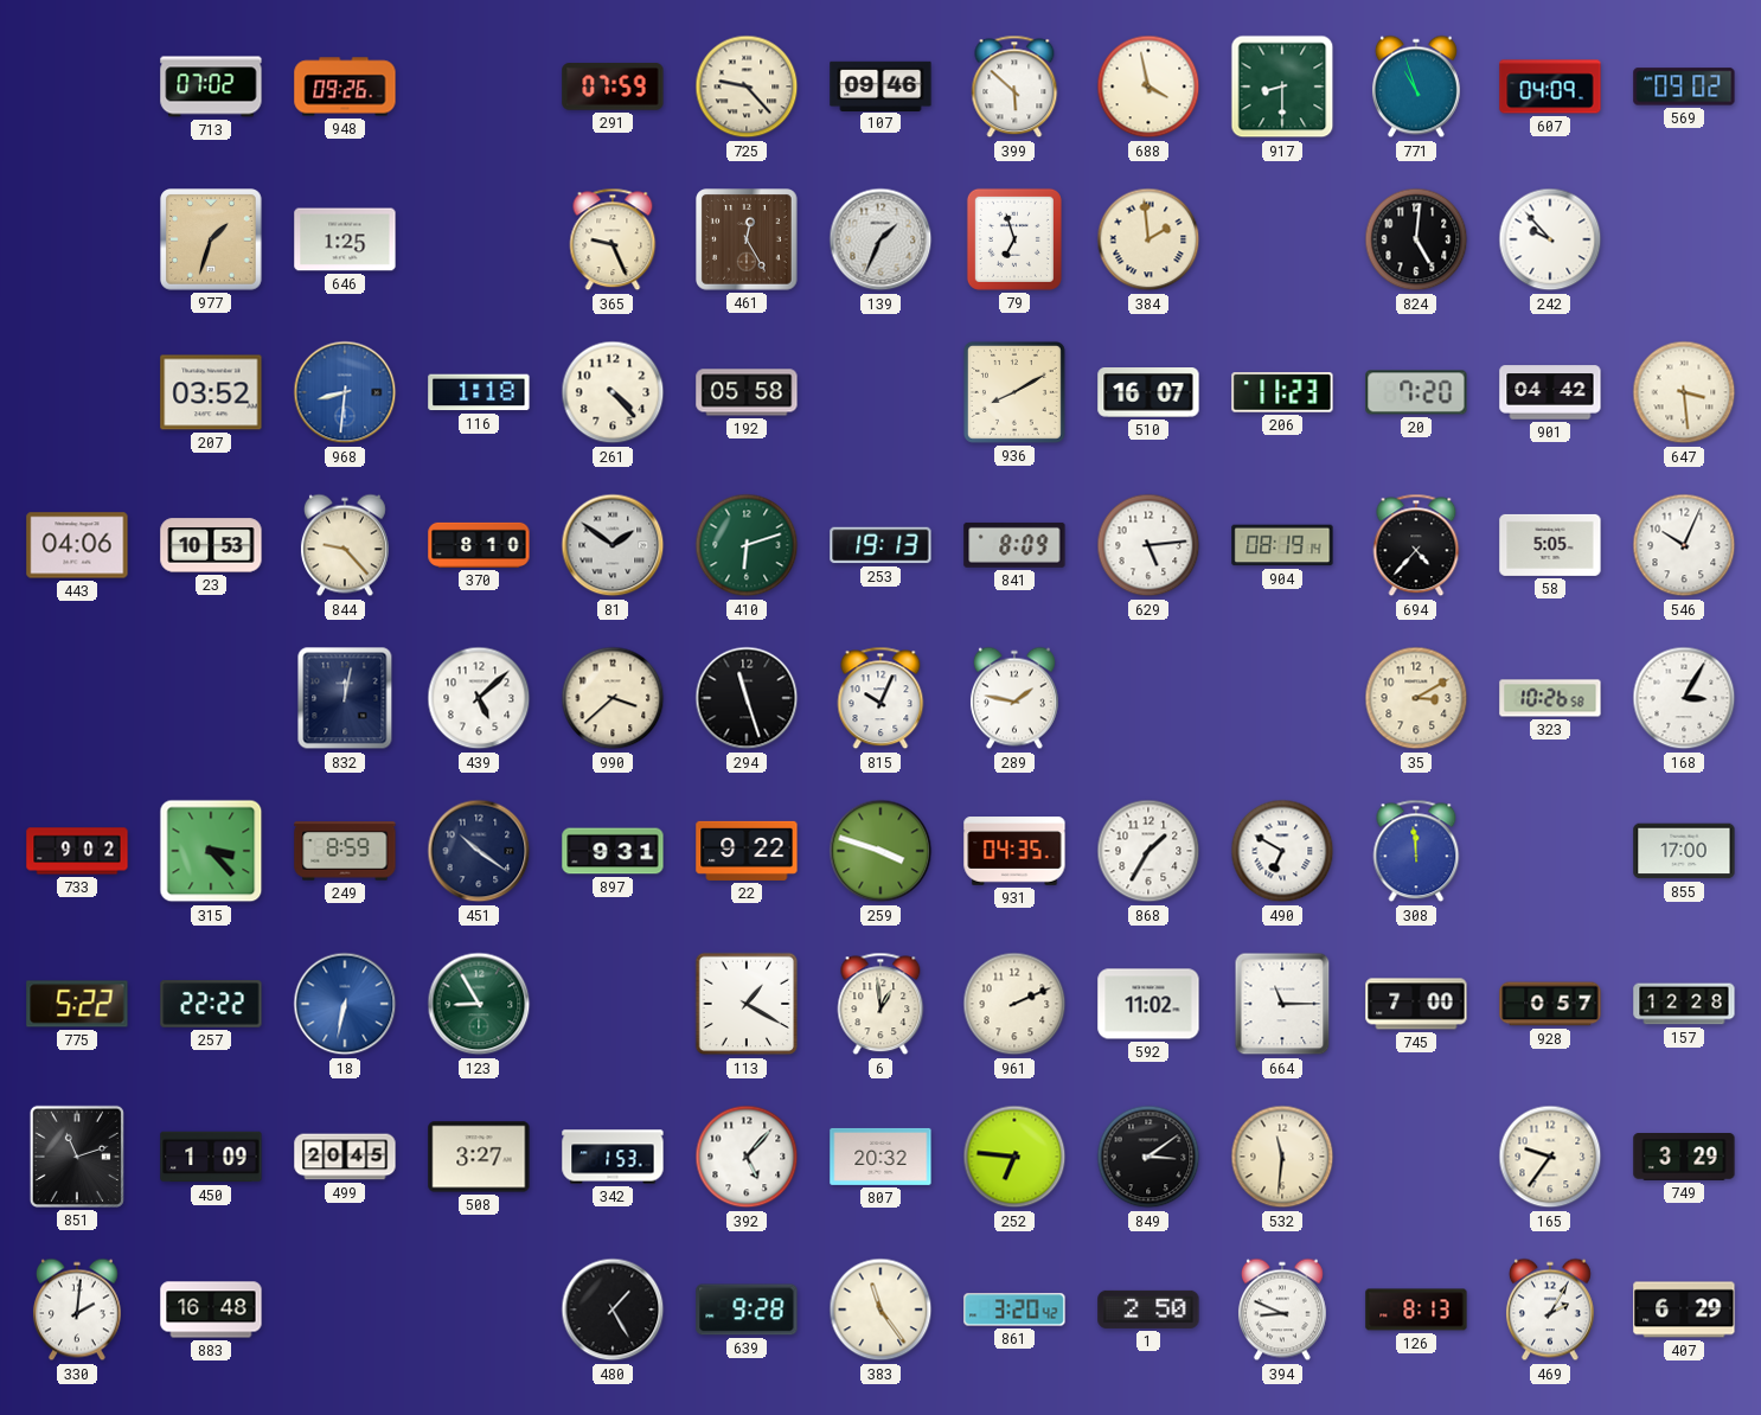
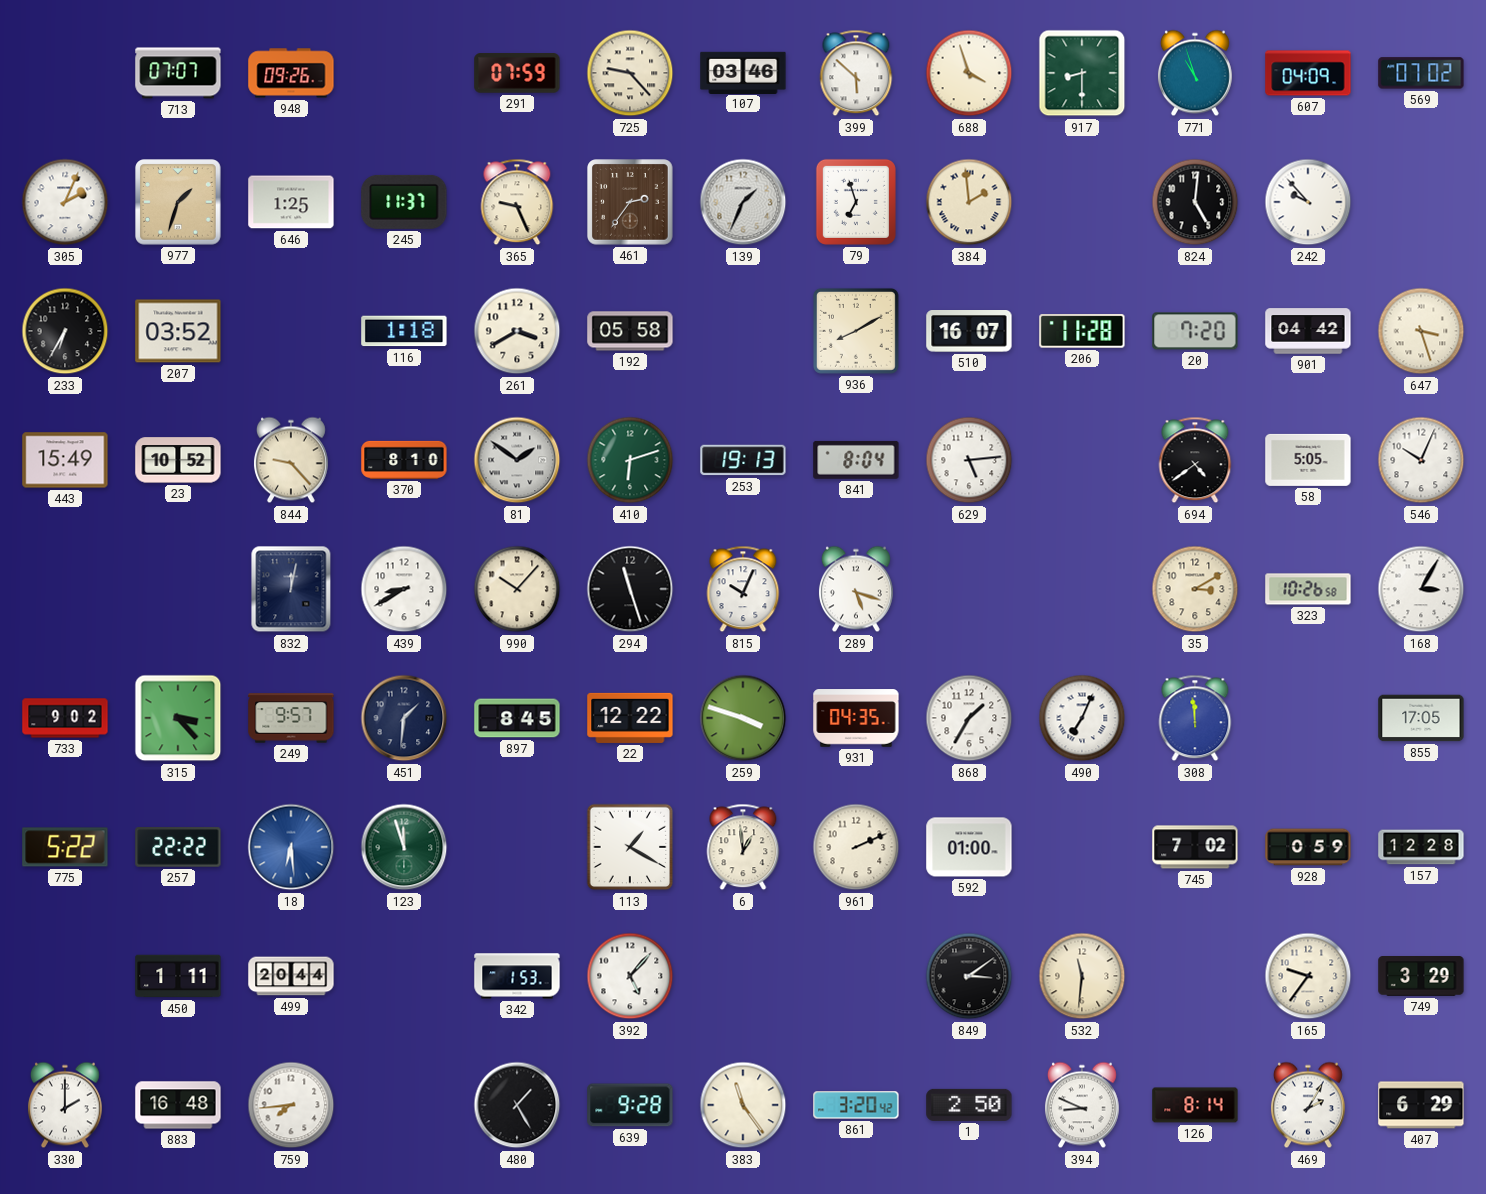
713: 07:02 -> 07:07 (178, 73)
107: 09:46 -> 03:46 (743, 72)
688: 3:58 -> 3:57 (969, 73)
569: 09:02 -> 07:02 (1421, 73)
305: none -> 2:04 (65, 202)
245: none -> 11:37 (404, 202)
461: 12:25 -> 2:36 (630, 202)
233: none -> 6:35 (65, 331)
968: 8:31 -> none (345, 392)
261: 4:23 -> 3:40 (517, 331)
206: 11:23 -> 11:28 (1082, 331)
647: 3:29 -> 3:27 (1421, 331)
443: 04:06 -> 15:49 (65, 460)
23: 10:53 -> 10:52 (178, 460)
841: 8:09 -> 8:04 (856, 460)
904: 08:19 -> none (1282, 545)
694: 4:37 -> 4:39 (1195, 460)
439: 5:08 -> 8:40 (404, 589)
990: 3:38 -> 10:07 (517, 589)
289: 1:47 -> 5:18 (856, 589)
249: 8:59 -> 9:57 (291, 718)
451: 10:21 -> 1:31 (404, 718)
897: 9:31 -> 8:45 (517, 718)
22: 9:22 -> 12:22 (630, 718)
490: 6:50 -> 7:04 (1082, 718)
855: 17:00 -> 17:05 (1421, 718)
18: 6:32 -> 6:29 (291, 847)
123: 8:55 -> 11:57 (404, 847)
592: 11:02 -> 01:00 (969, 847)
664: 11:15 -> none (1282, 1004)
745: 7:00 -> 7:02 (1195, 847)
928: 0:57 -> 0:59 (1308, 847)
851: 11:12 -> none (77, 1157)
450: 1:09 -> 1:11 (178, 976)
499: 20:45 -> 20:44 (291, 976)
508: 3:27 -> none (479, 1157)
807: 20:32 -> none (880, 1157)
252: 6:46 -> none (1014, 1157)
330: 2:01 -> 2:00 (65, 1105)
759: none -> 7:44 (291, 1105)
126: 8:13 -> 8:14 (1195, 1105)
